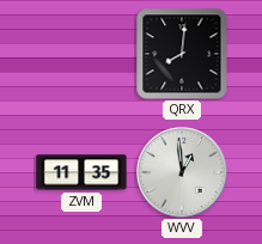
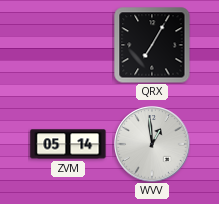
QRX: 8:01 -> 7:05 (152, 45)
ZVM: 11:35 -> 05:14 (68, 144)
